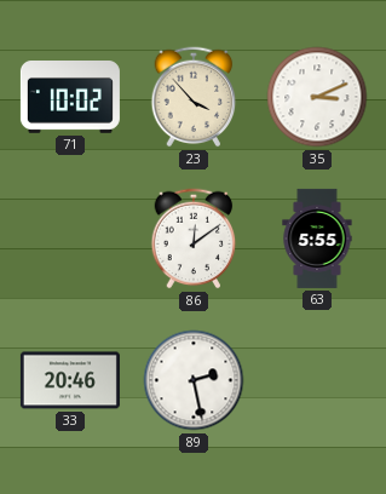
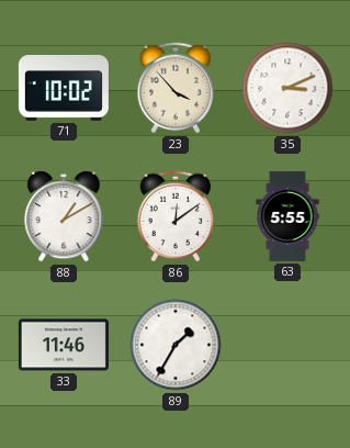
88: none -> 1:10 (64, 217)
33: 20:46 -> 11:46 (64, 345)
89: 2:28 -> 1:35 (176, 345)
